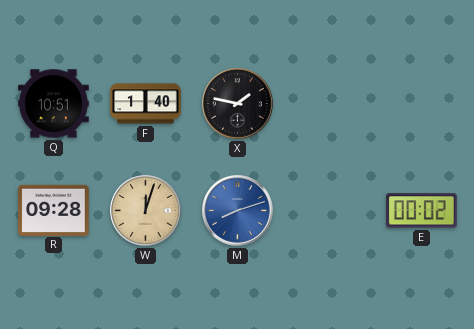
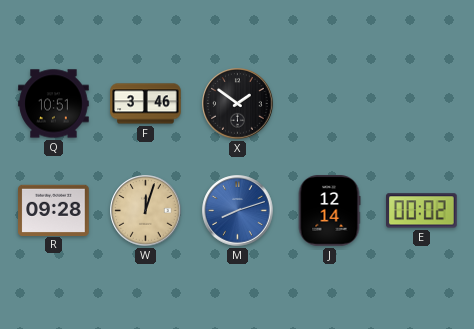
F: 1:40 -> 3:46 (146, 104)
X: 1:47 -> 1:51 (238, 104)
J: none -> 12:14 (329, 211)
